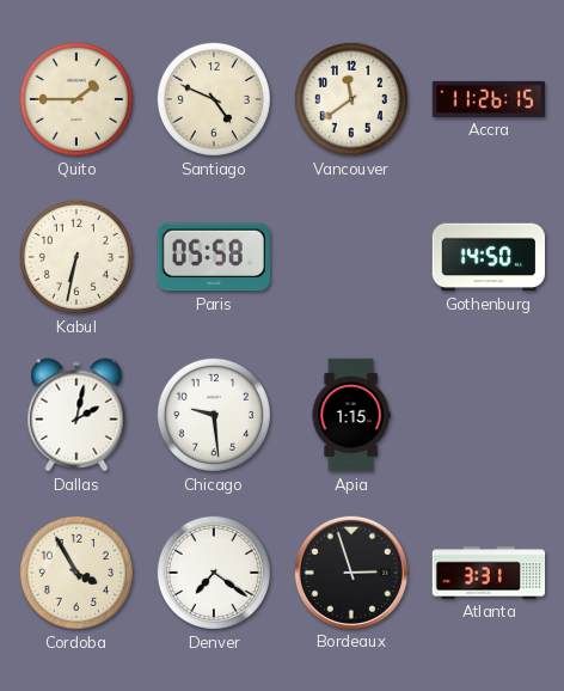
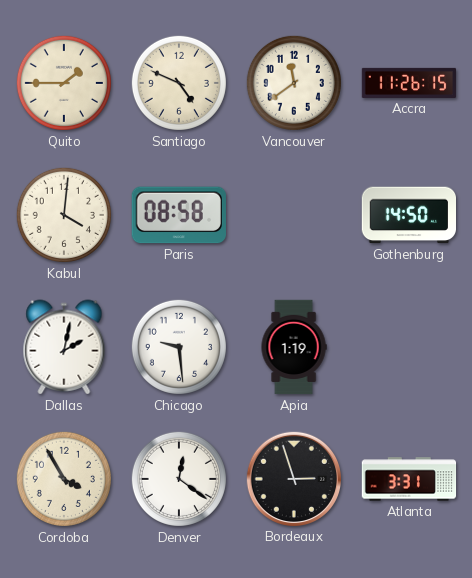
Kabul: 6:32 -> 4:01 (64, 215)
Paris: 05:58 -> 08:58 (179, 215)
Apia: 1:15 -> 1:19 (294, 347)
Denver: 7:21 -> 12:21 (179, 479)
